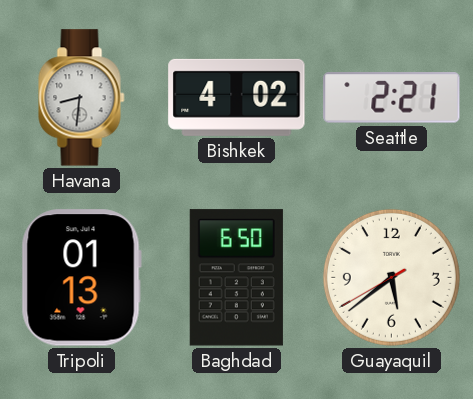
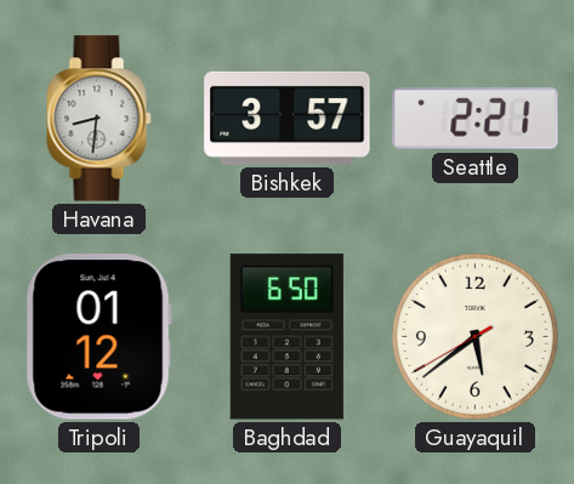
Bishkek: 4:02 -> 3:57 (288, 118)
Tripoli: 01:13 -> 01:12 (98, 337)
